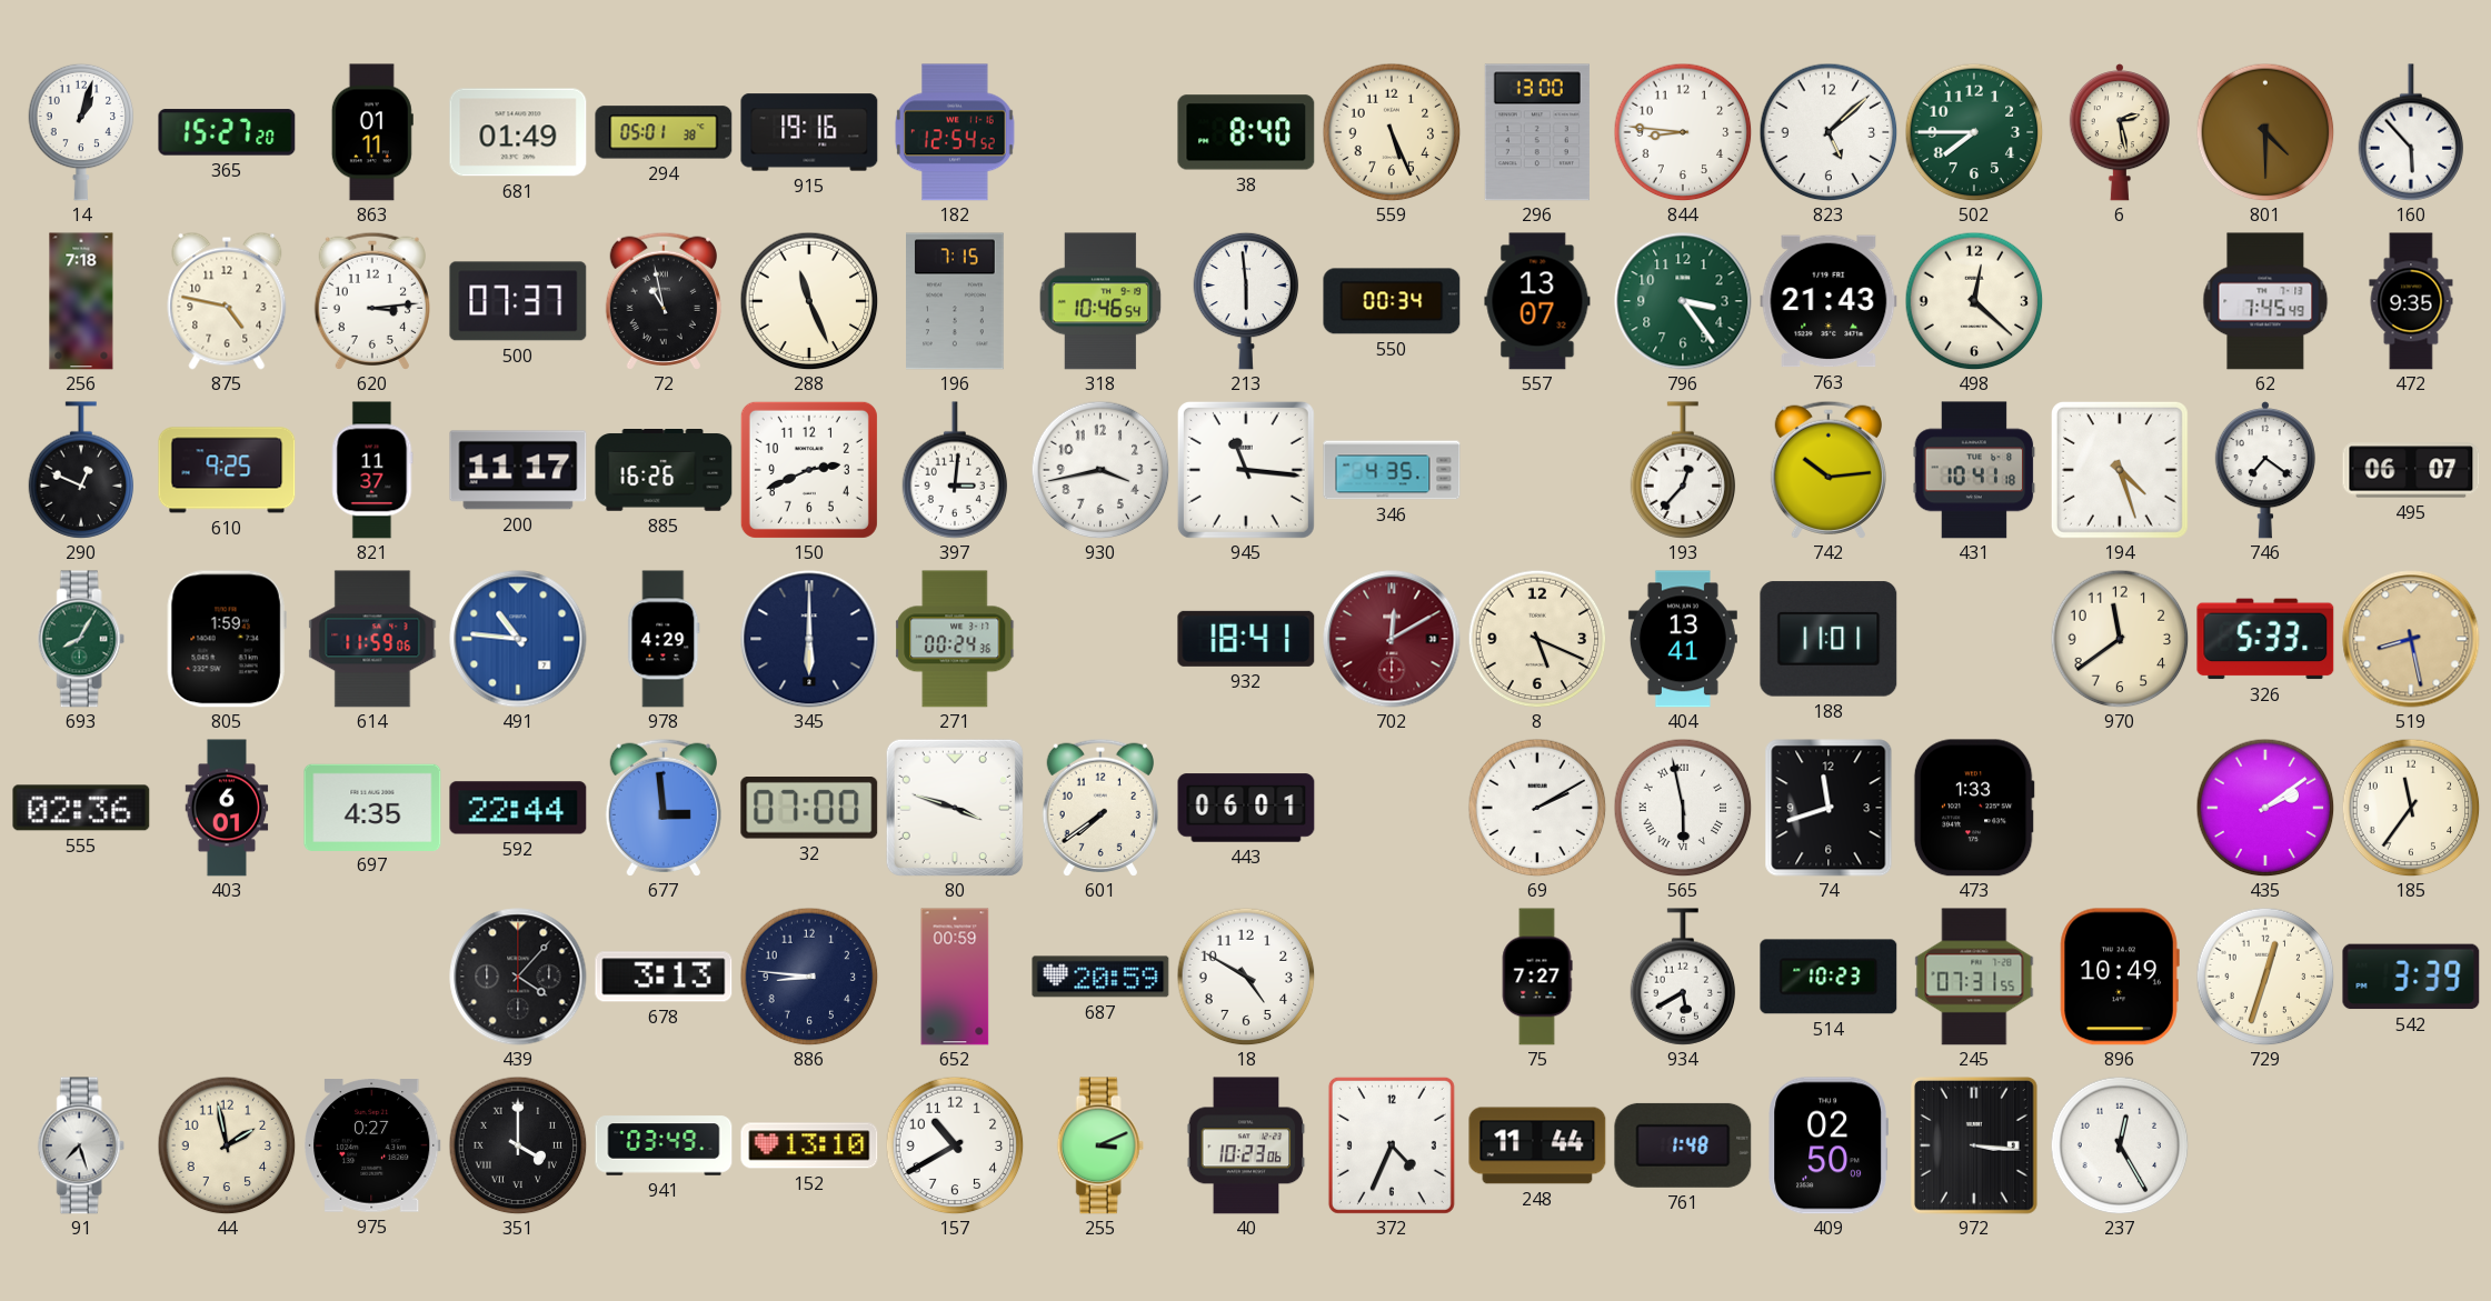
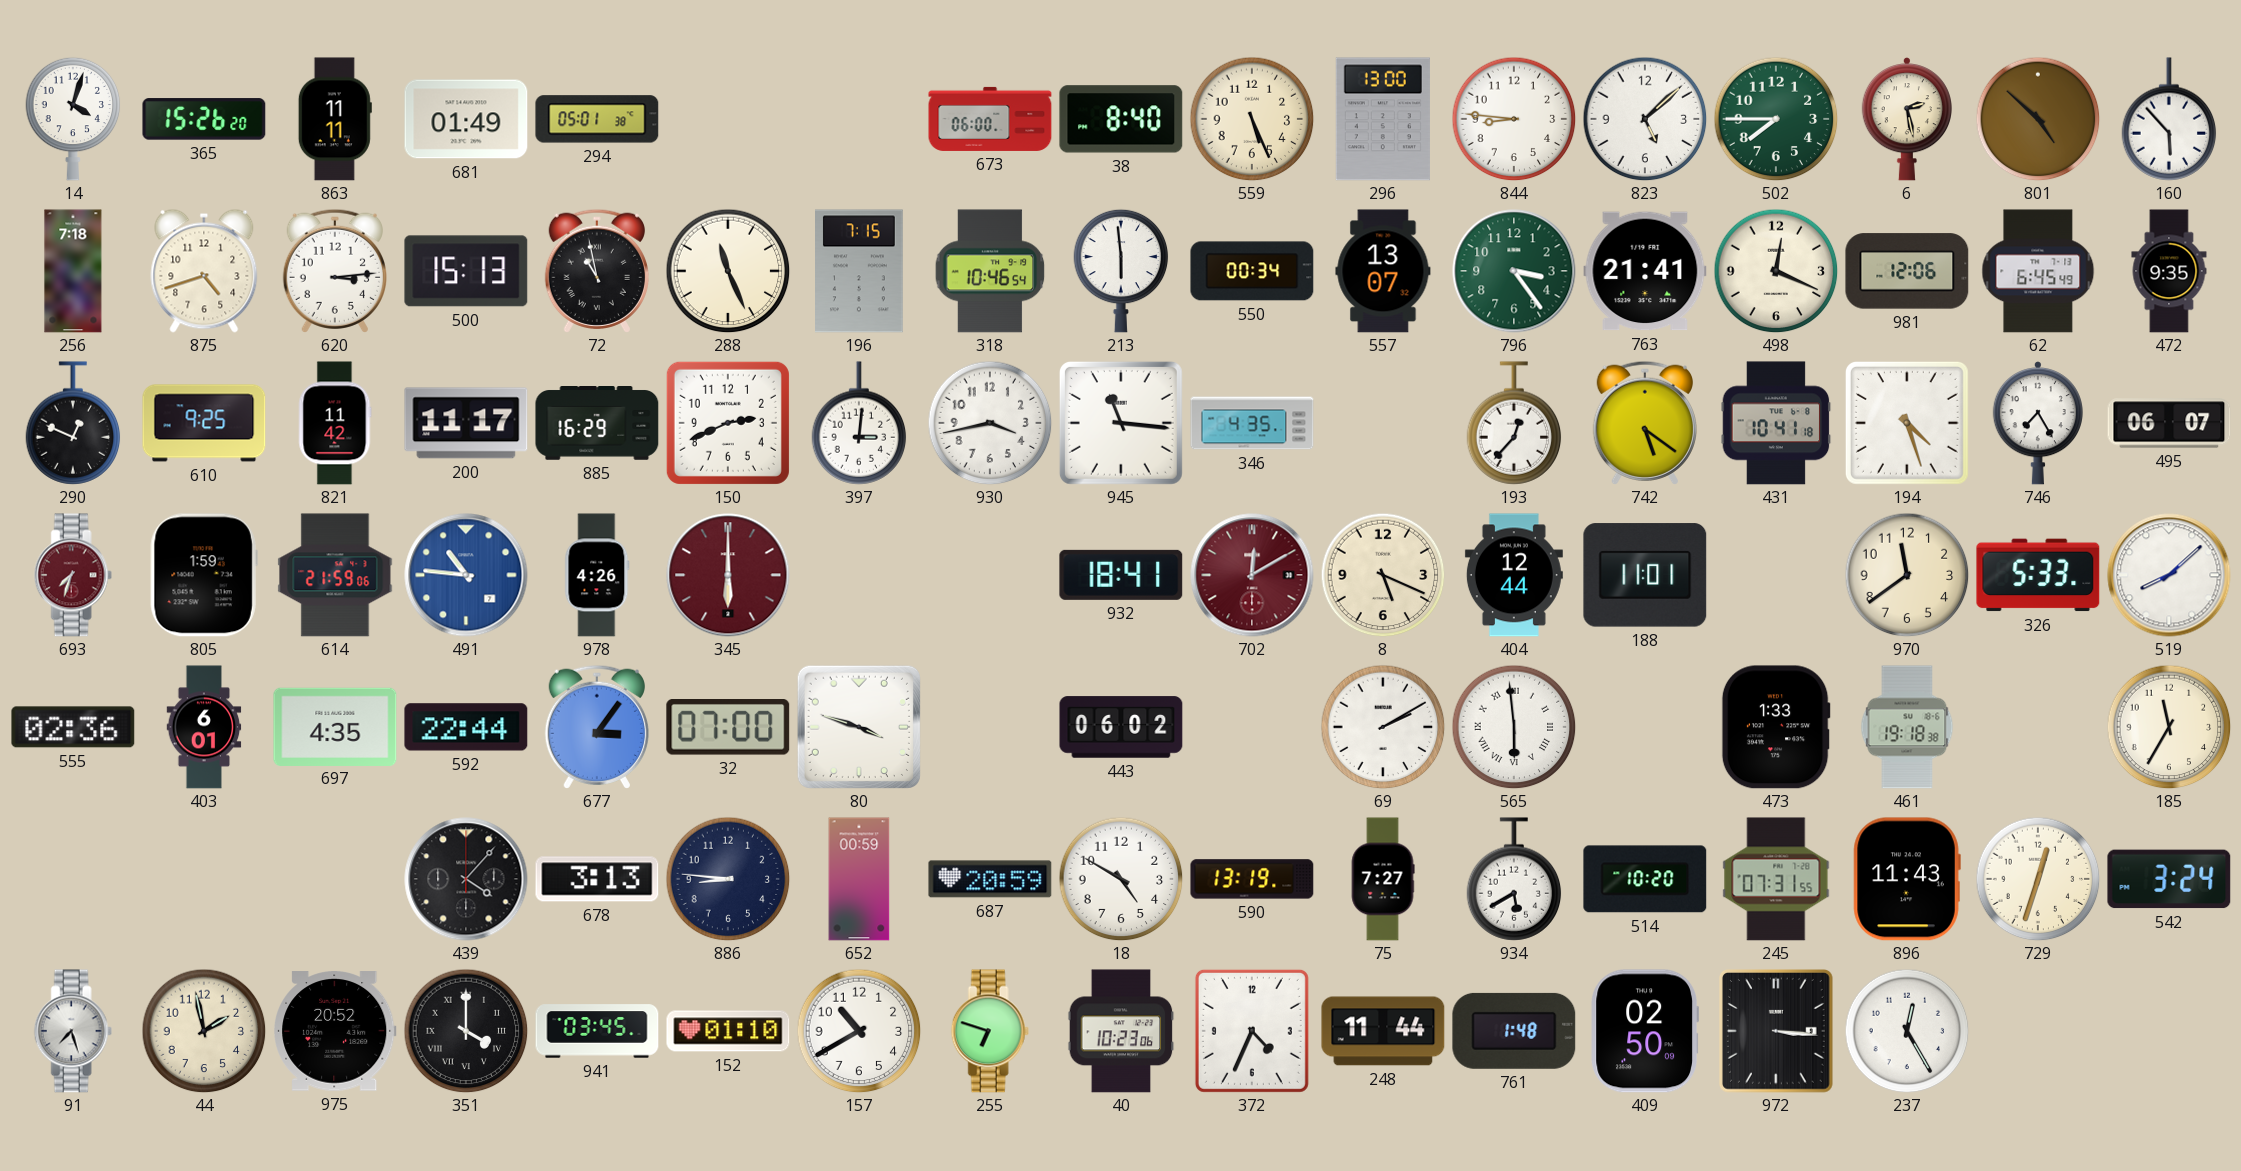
14: 1:03 -> 4:03 (73, 119)
365: 15:27 -> 15:26 (204, 119)
863: 01:11 -> 11:11 (335, 119)
915: 19:16 -> none (809, 132)
182: 12:54 -> none (955, 132)
673: none -> 06:00 (990, 119)
801: 4:30 -> 4:52 (2038, 119)
875: 4:47 -> 4:42 (204, 271)
500: 07:37 -> 15:13 (466, 271)
763: 21:43 -> 21:41 (1645, 271)
498: 12:22 -> 12:19 (1776, 271)
981: none -> 12:06 (1907, 271)
62: 7:45 -> 6:45 (2038, 271)
821: 11:37 -> 11:42 (335, 423)
885: 16:26 -> 16:29 (597, 423)
742: 10:14 -> 5:21 (1644, 423)
746: 7:21 -> 7:25 (2038, 423)
693: 8:05 -> 7:33 (73, 575)
693 dial: green -> burgundy (73, 575)
614: 11:59 -> 21:59 (335, 575)
978: 4:29 -> 4:26 (597, 575)
345 dial: navy -> burgundy (728, 575)
271: 00:24 -> none (955, 639)
404: 13:41 -> 12:44 (1514, 575)
519: 8:28 -> 8:08 (2169, 575)
519 dial: champagne -> white (2169, 575)
677: 2:59 -> 3:06 (596, 727)
601: 7:39 -> none (1099, 808)
443: 06:01 -> 06:02 (1121, 727)
565: 5:58 -> 5:59 (1514, 727)
74: 11:42 -> none (1829, 808)
461: none -> 19:18 (1907, 727)
435: 2:09 -> none (2265, 808)
185: 11:36 -> 11:35 (2169, 727)
590: none -> 13:19 (1252, 879)
514: 10:23 -> 10:20 (1645, 879)
896: 10:49 -> 11:43 (1907, 879)
542: 3:39 -> 3:24 (2169, 879)
975: 0:27 -> 20:52 (336, 1031)
941: 03:49 -> 03:45 (597, 1031)
152: 13:10 -> 01:10 (728, 1031)
255: 3:11 -> 6:48 (990, 1031)
